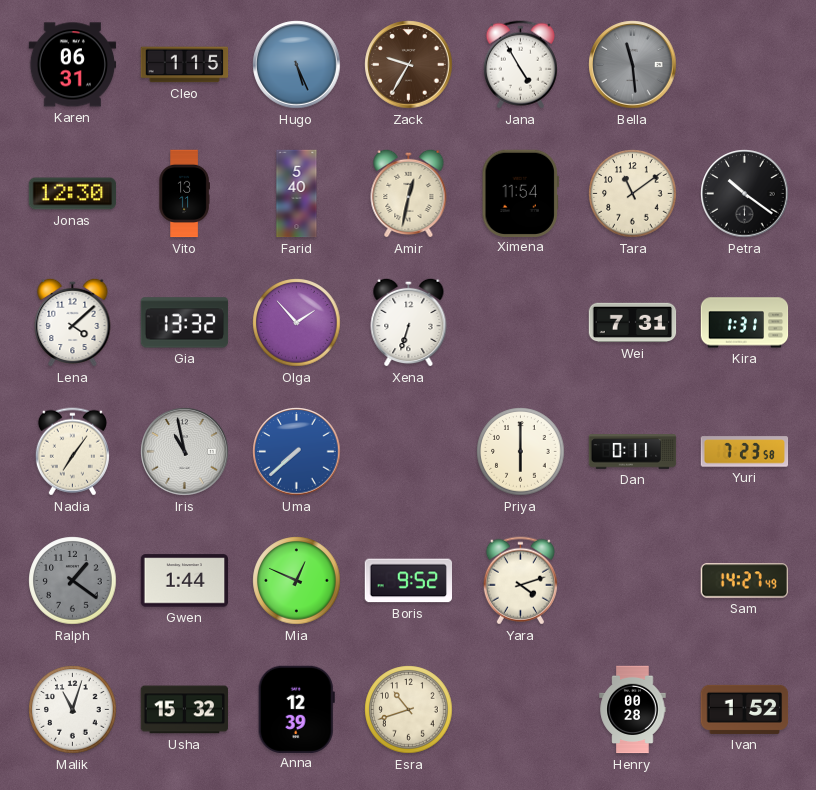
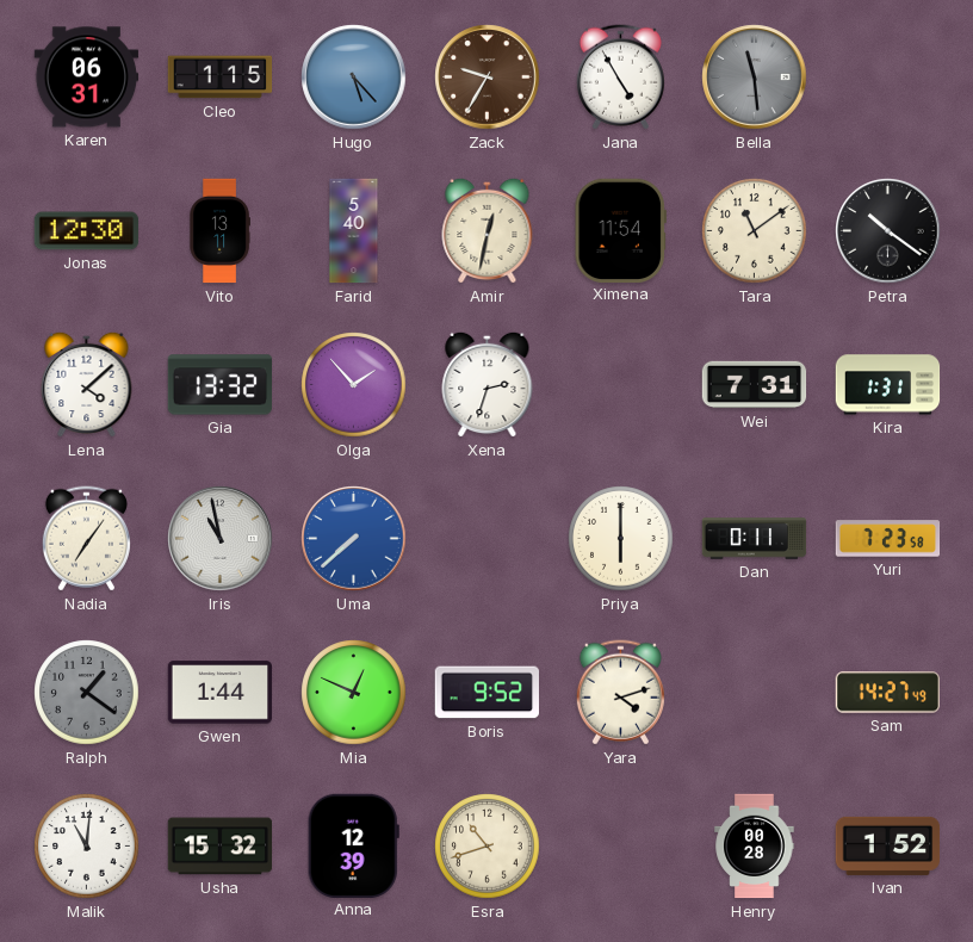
Hugo: 5:26 -> 5:23 (354, 78)
Xena: 6:33 -> 2:33 (488, 384)
Malik: 11:03 -> 11:01 (87, 847)
